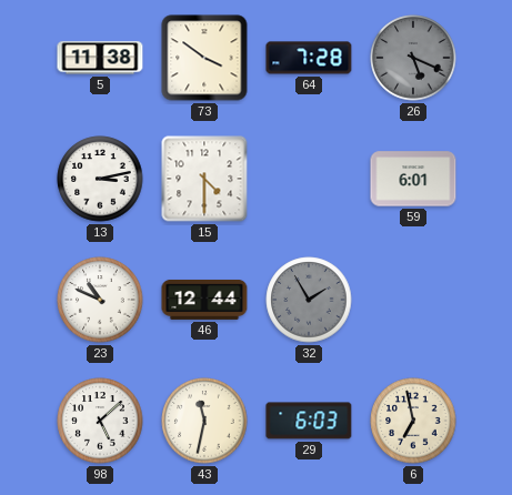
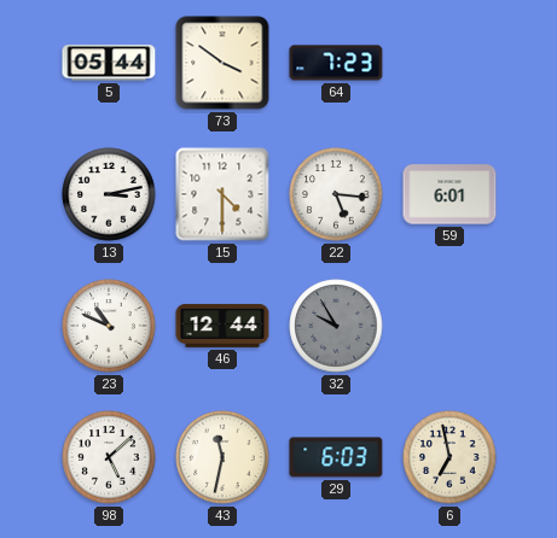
5: 11:38 -> 05:44 (109, 63)
64: 7:28 -> 7:23 (336, 63)
26: 5:19 -> none (413, 58)
22: none -> 5:16 (336, 194)
32: 1:55 -> 9:55 (336, 326)
